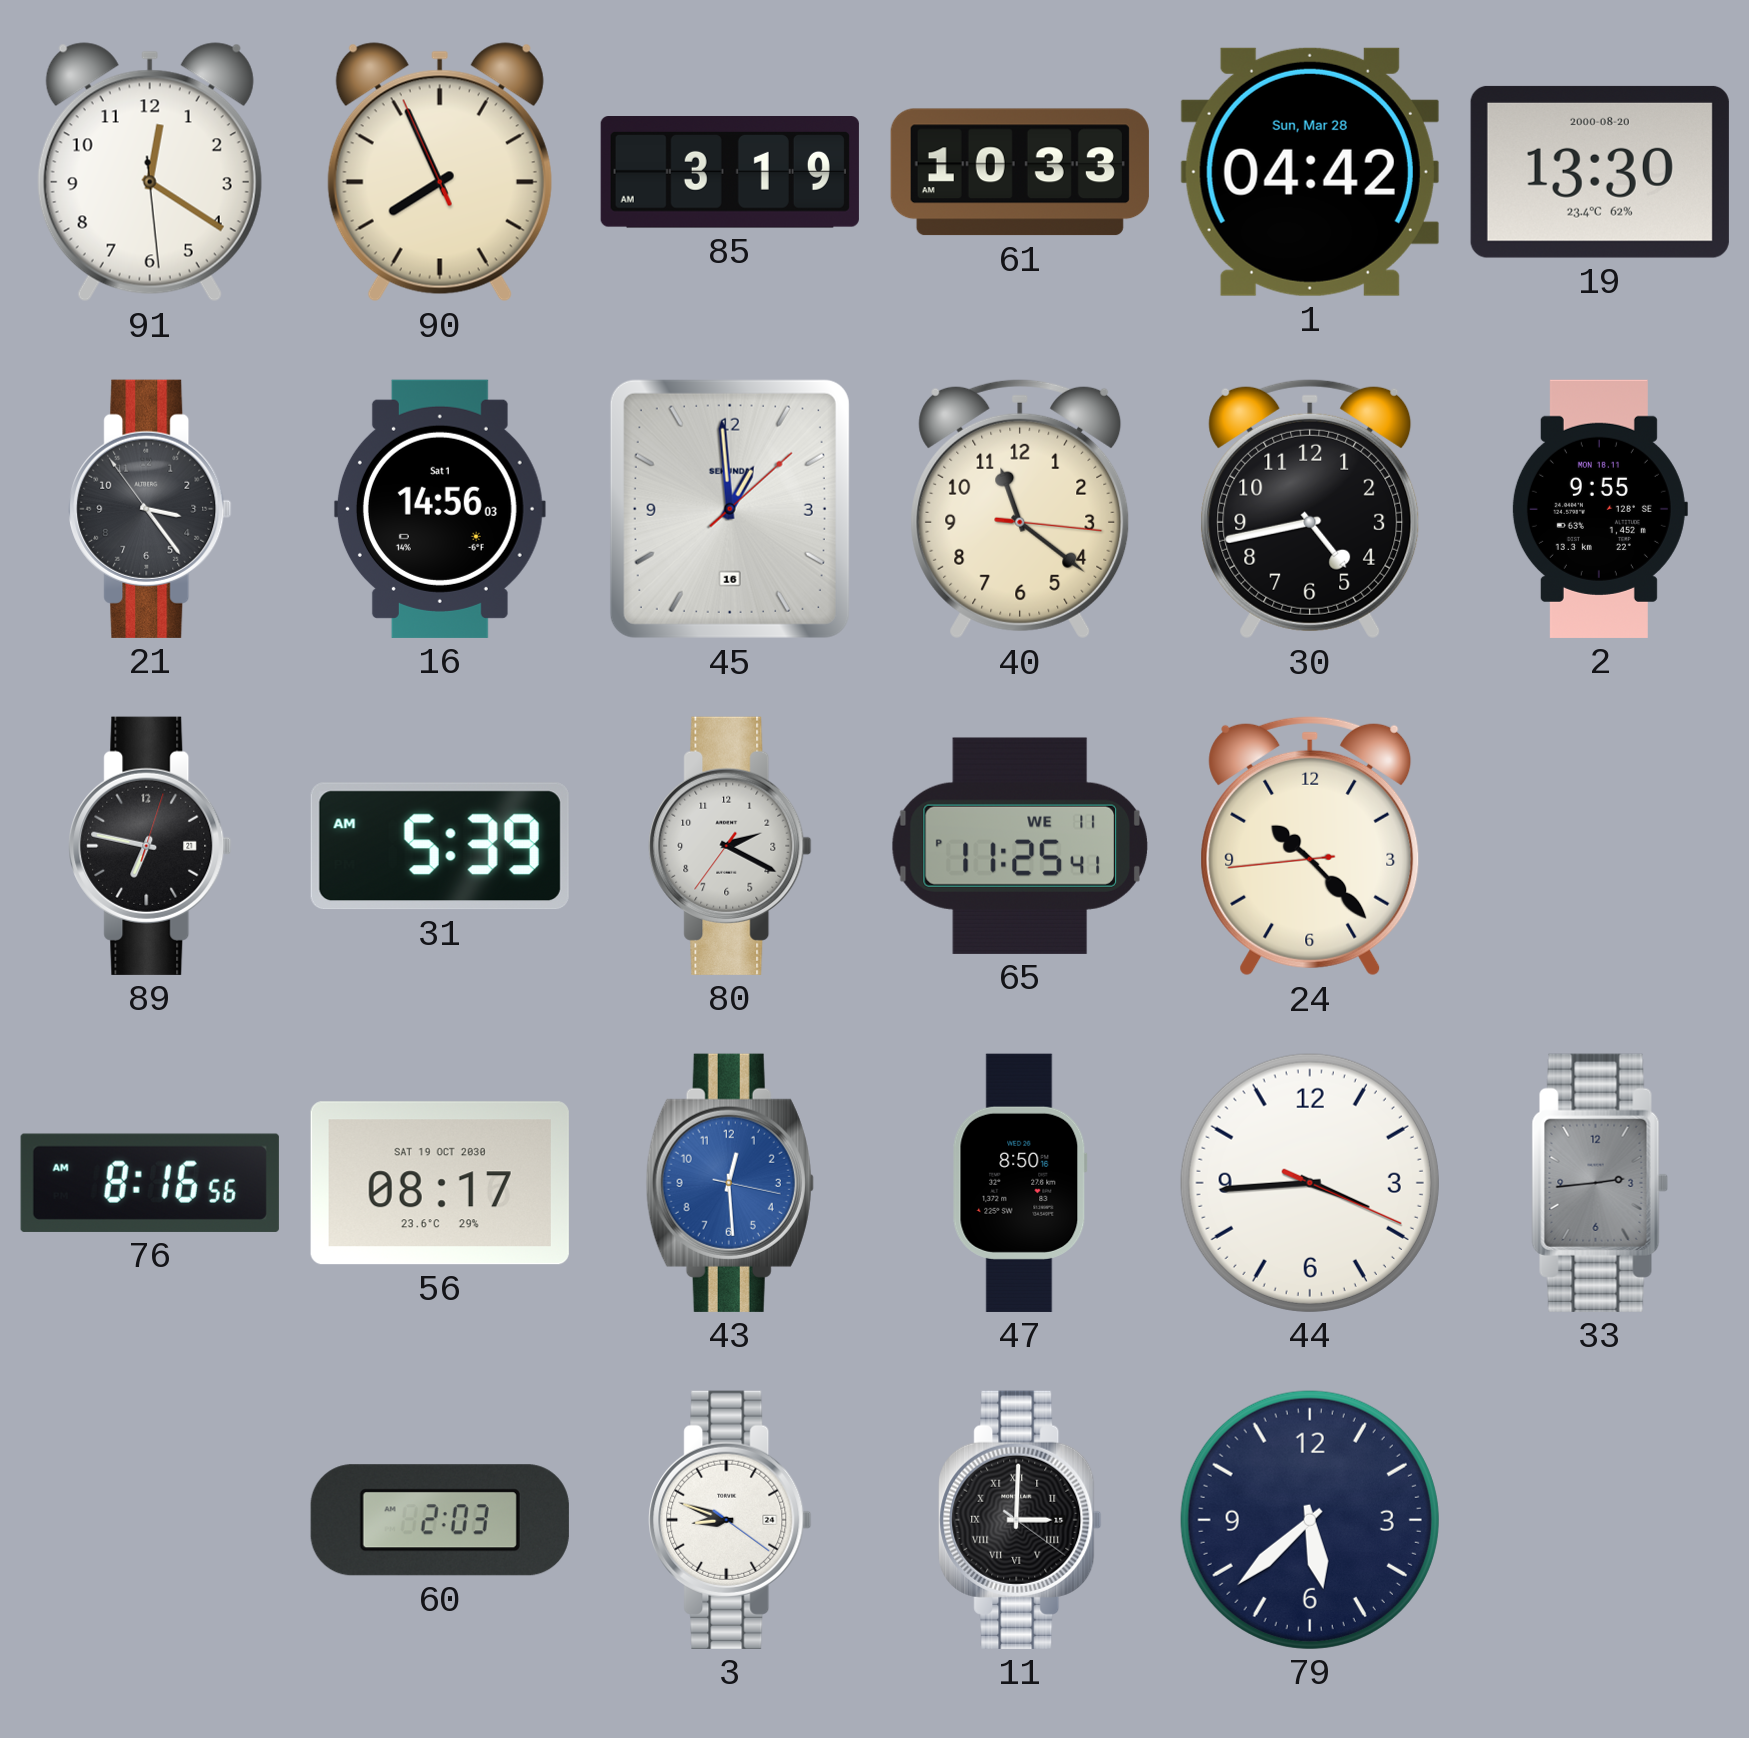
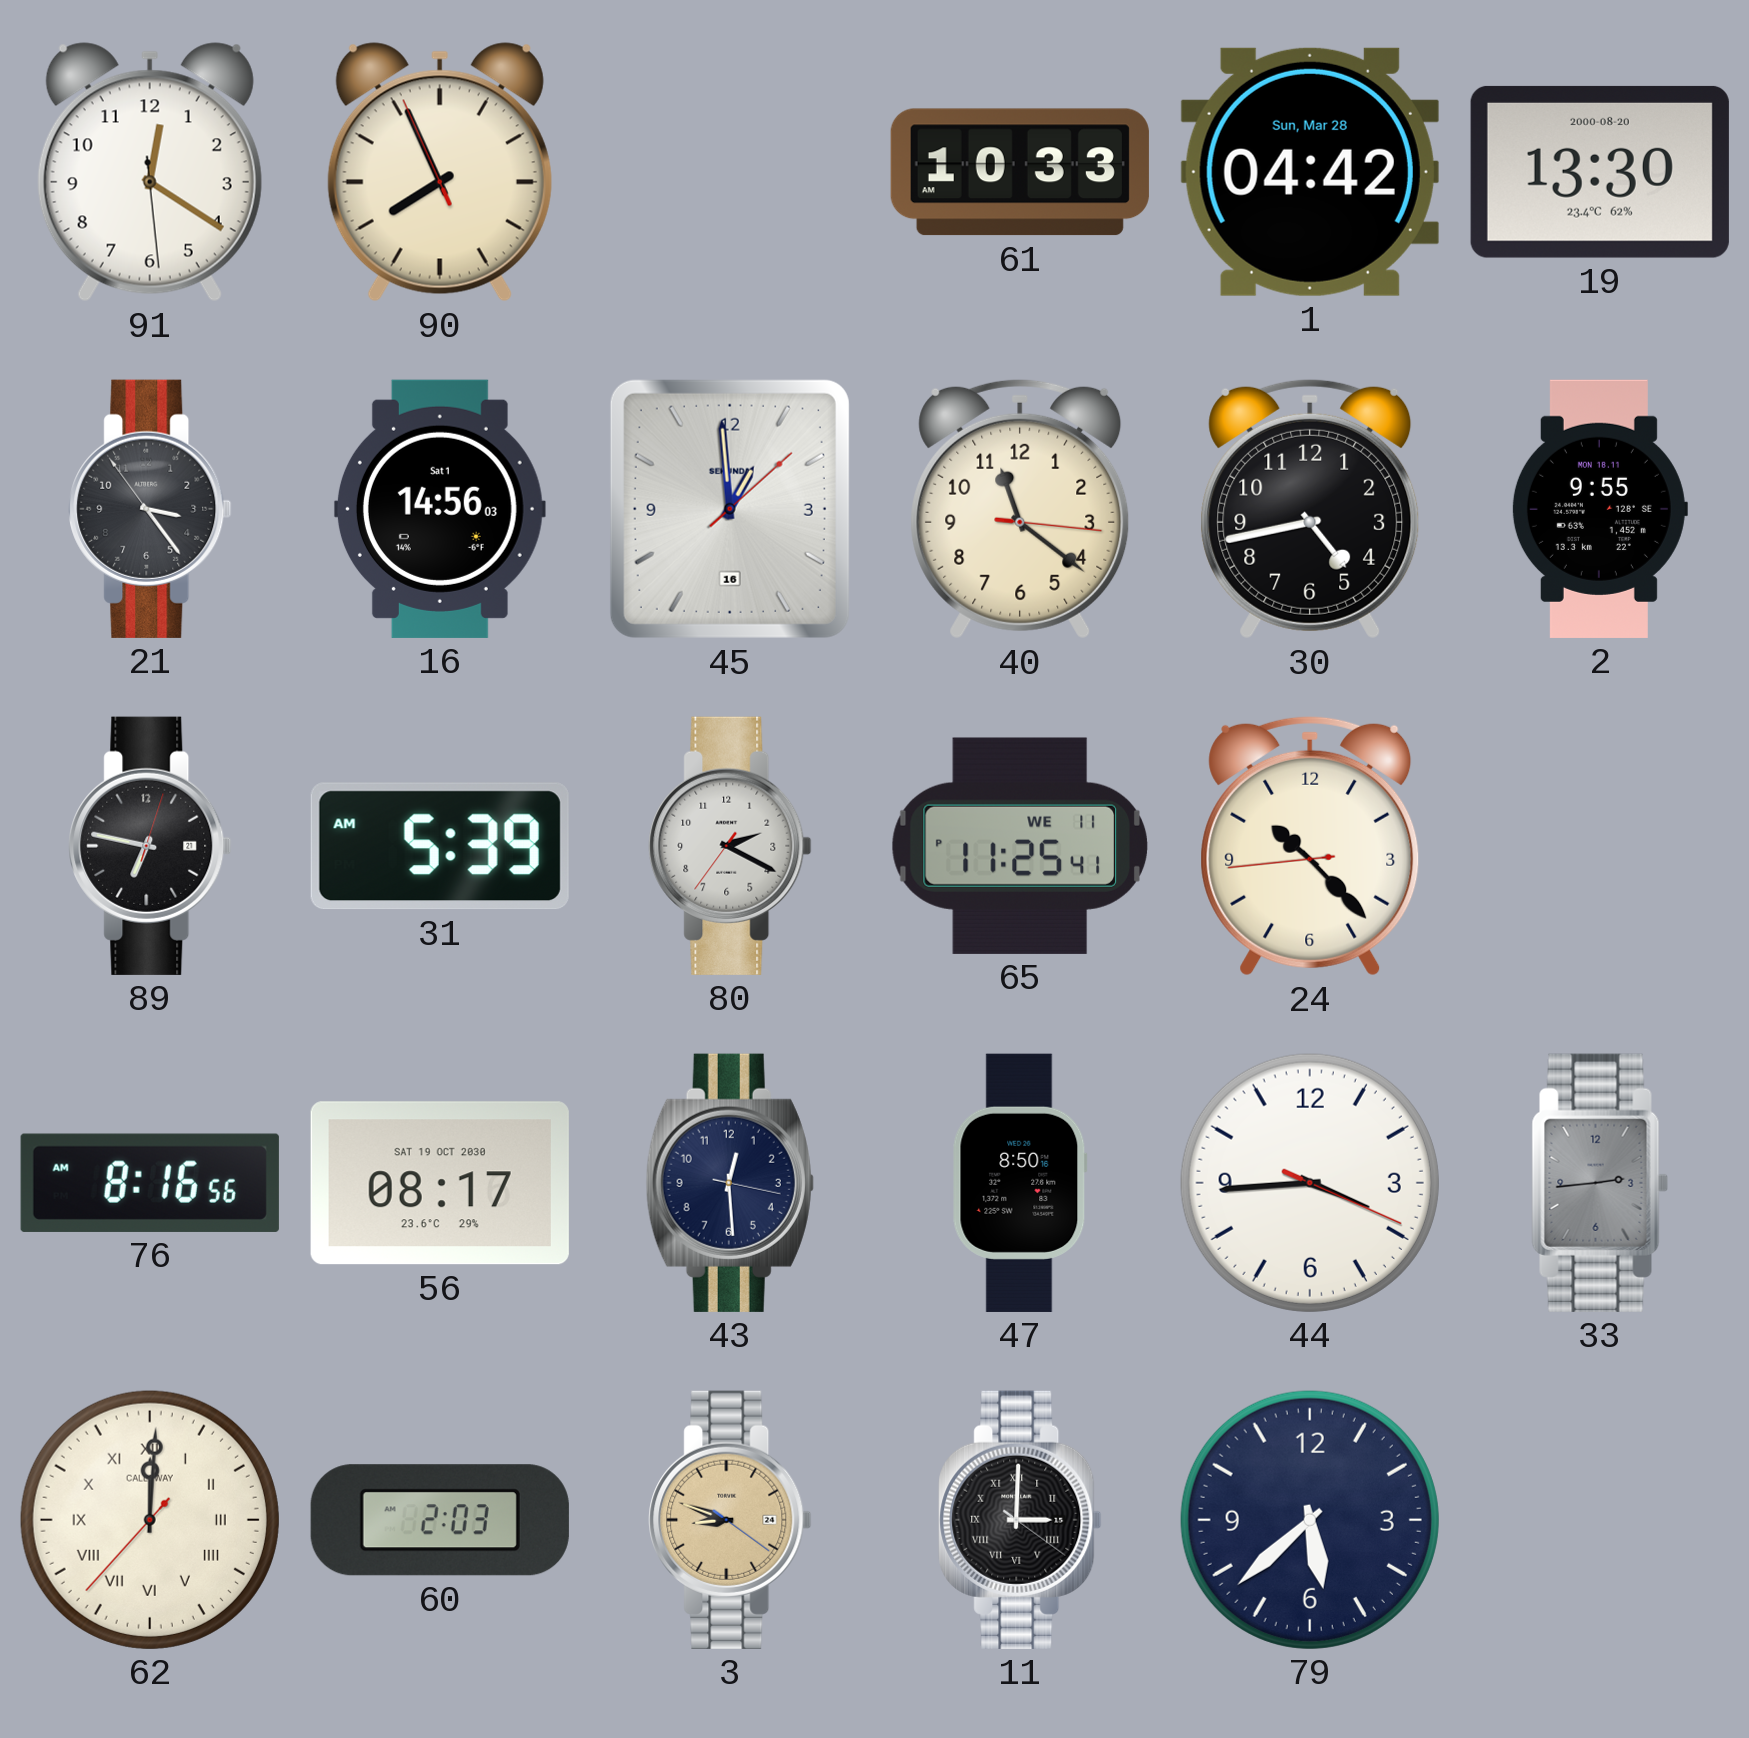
85: 3:19 -> none (730, 173)
43 dial: blue -> navy (730, 1183)
62: none -> 12:00 (150, 1520)
3 dial: white -> champagne (730, 1520)
